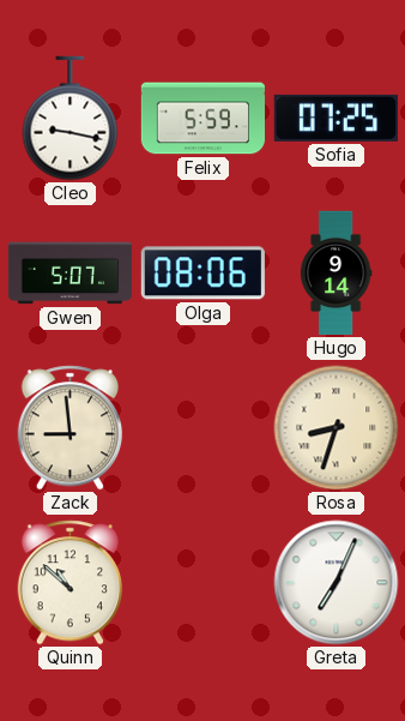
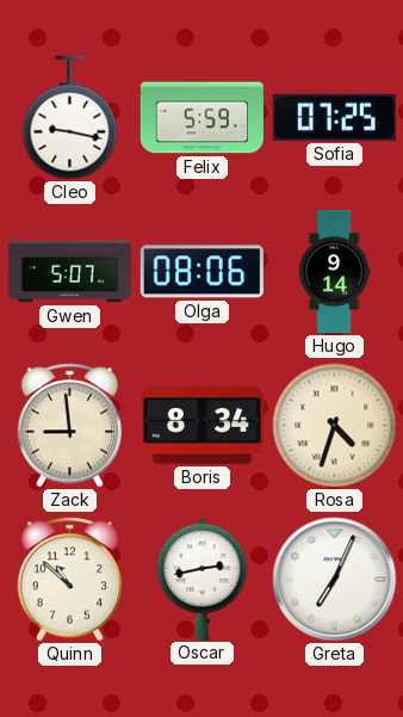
Boris: none -> 8:34 (201, 426)
Rosa: 8:33 -> 4:33 (335, 426)
Oscar: none -> 2:43 (203, 579)
